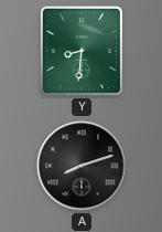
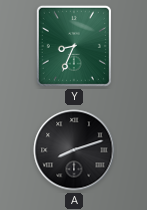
Y: 8:31 -> 8:34 (74, 46)
